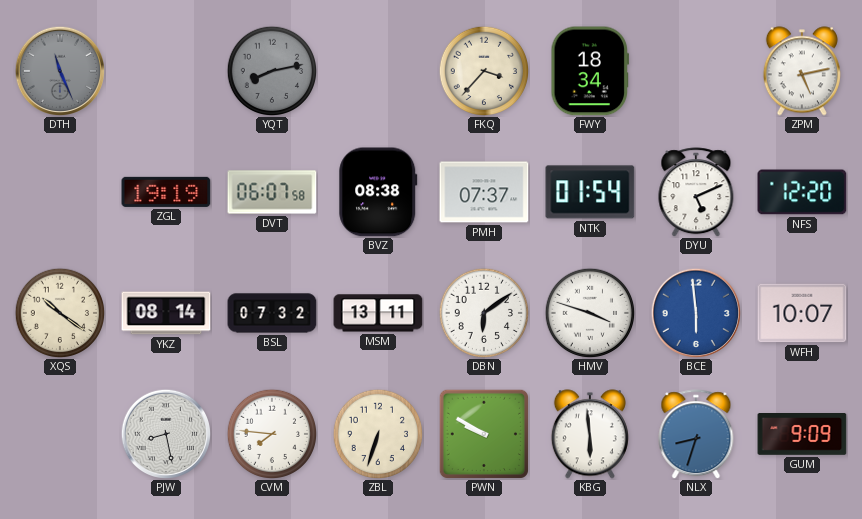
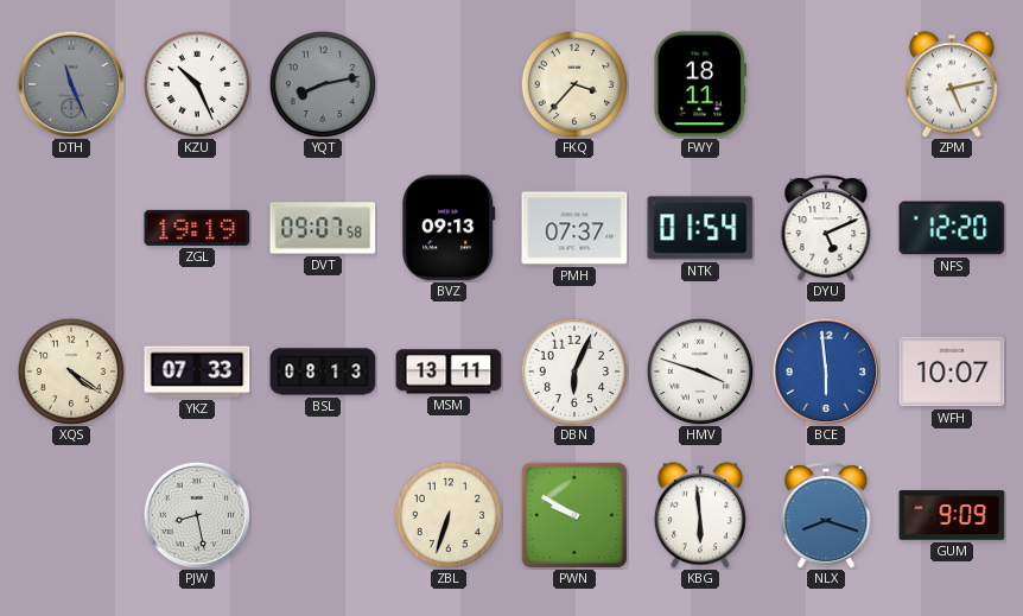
KZU: none -> 10:26 (196, 83)
FWY: 18:34 -> 18:11 (700, 84)
DVT: 06:07 -> 09:07 (323, 228)
BVZ: 08:38 -> 09:13 (449, 228)
XQS: 10:21 -> 4:21 (70, 370)
YKZ: 08:14 -> 07:33 (197, 371)
BSL: 07:32 -> 08:13 (323, 371)
DBN: 6:09 -> 6:04 (573, 370)
CVM: 7:46 -> none (271, 433)
NLX: 8:33 -> 8:18 (826, 515)
